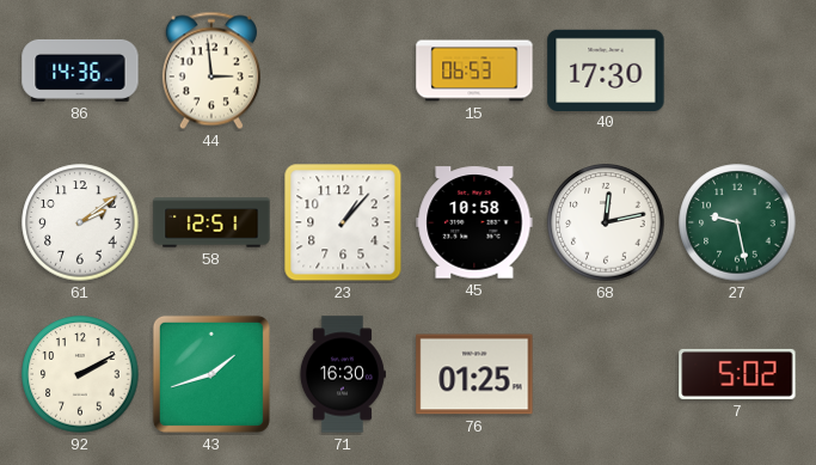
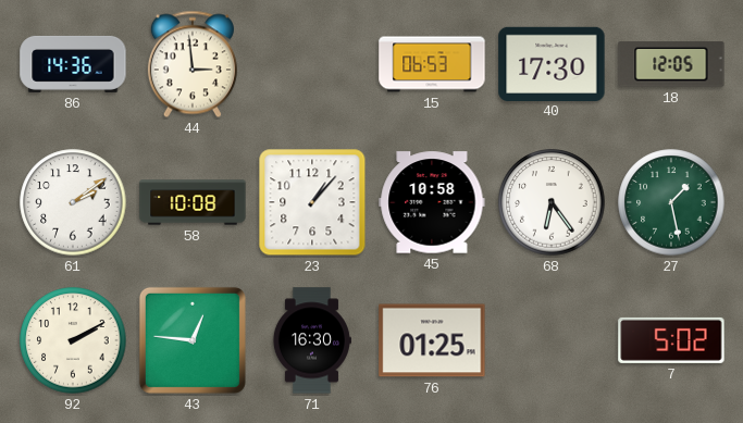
18: none -> 12:05 (671, 64)
58: 12:51 -> 10:08 (193, 202)
68: 12:13 -> 6:24 (552, 202)
27: 9:28 -> 1:28 (671, 202)
43: 1:42 -> 12:46 (193, 340)
